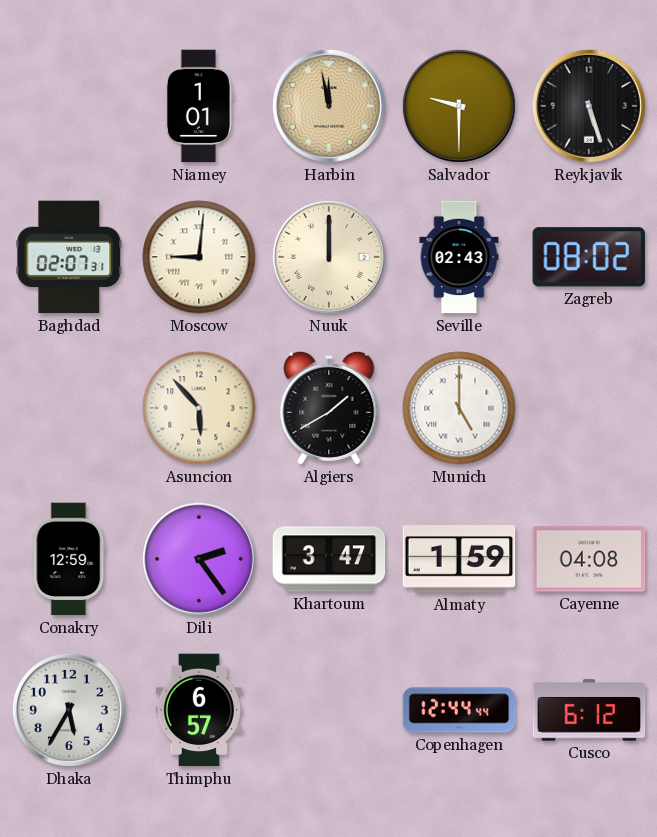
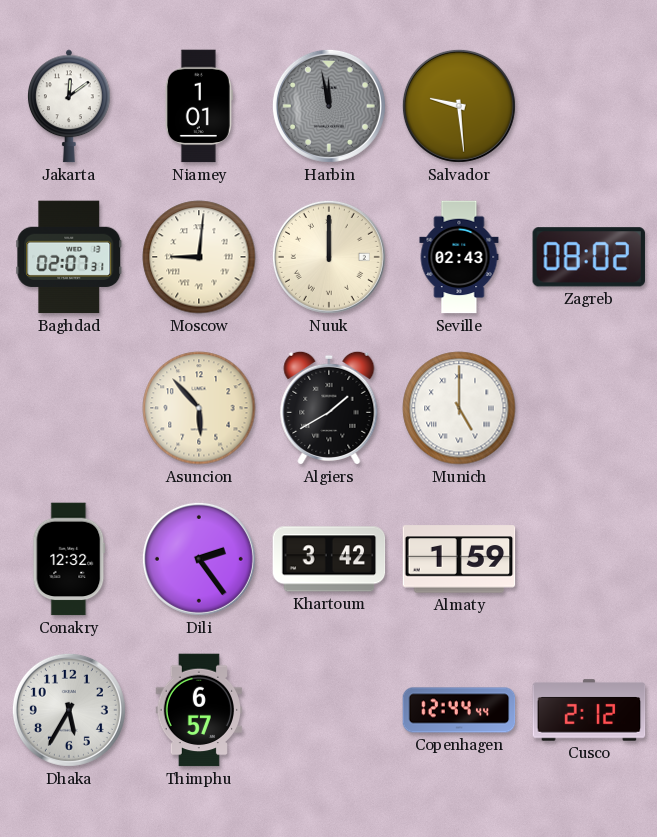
Jakarta: none -> 12:09 (70, 106)
Harbin dial: champagne -> grey (329, 106)
Salvador: 9:30 -> 9:29 (459, 106)
Reykjavik: 5:27 -> none (589, 106)
Conakry: 12:59 -> 12:32 (69, 559)
Khartoum: 3:47 -> 3:42 (329, 559)
Cayenne: 04:08 -> none (589, 559)
Cusco: 6:12 -> 2:12 (589, 710)
